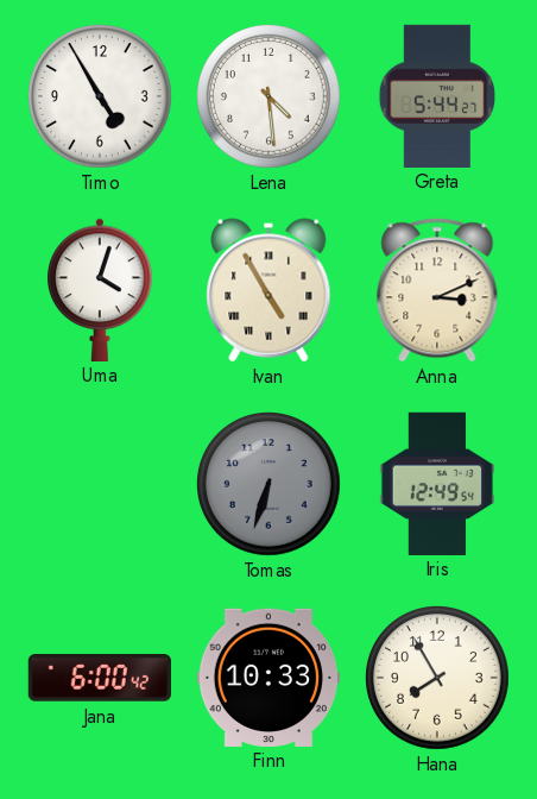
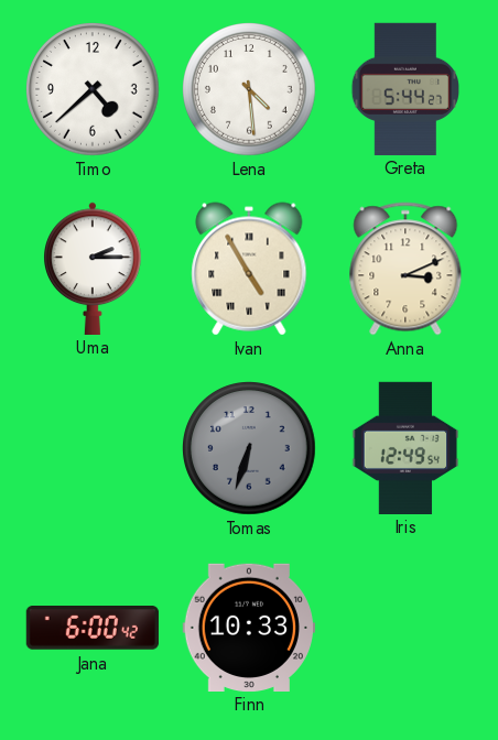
Timo: 4:55 -> 4:38 (93, 90)
Uma: 4:03 -> 2:15 (94, 268)
Hana: 7:55 -> none (437, 679)
